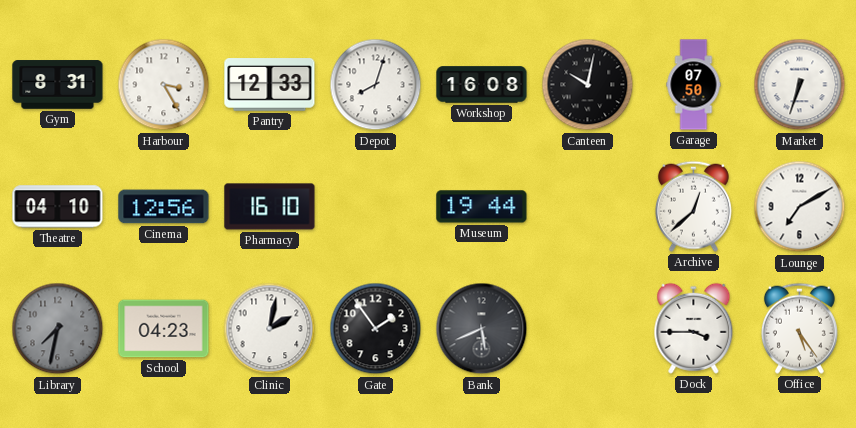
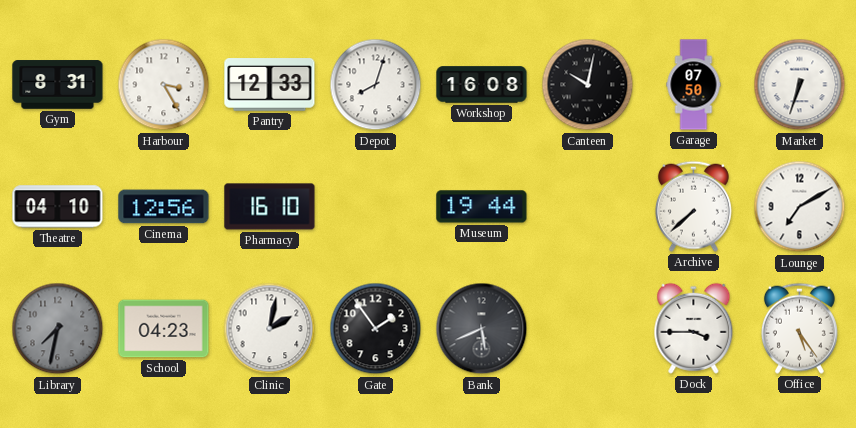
Archive: 12:38 -> 7:38 (693, 206)
